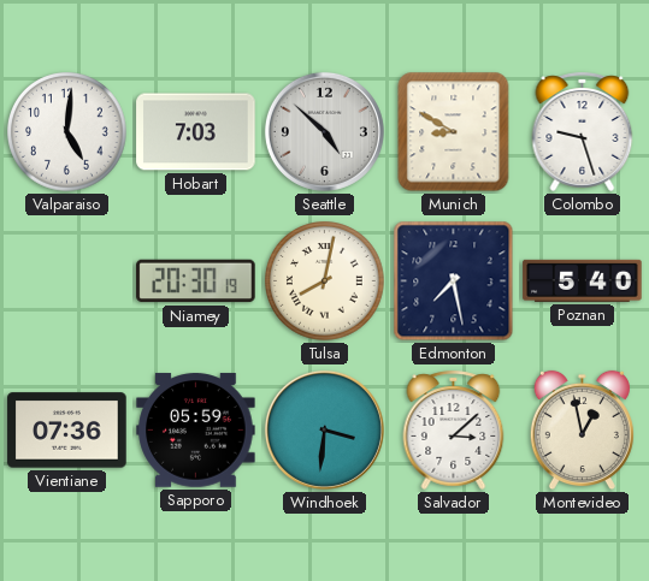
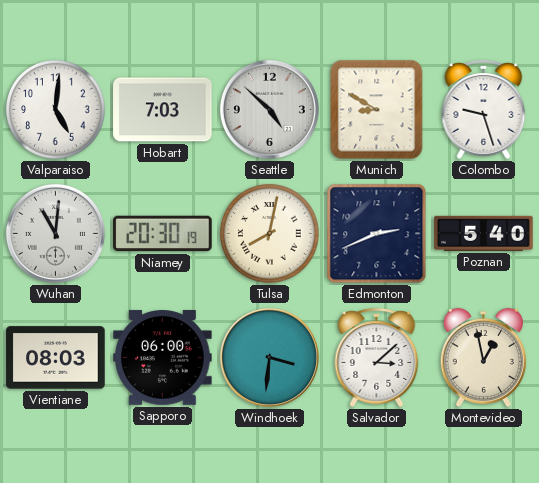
Wuhan: none -> 11:01 (55, 233)
Edmonton: 7:28 -> 2:41 (377, 234)
Vientiane: 07:36 -> 08:03 (56, 358)
Sapporo: 05:59 -> 06:00 (163, 358)
